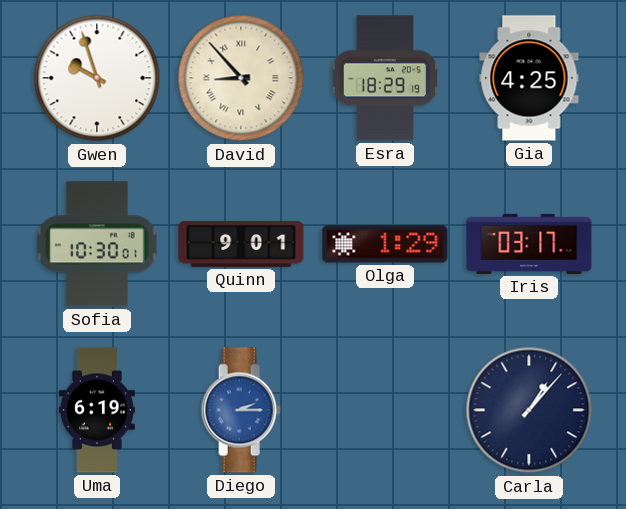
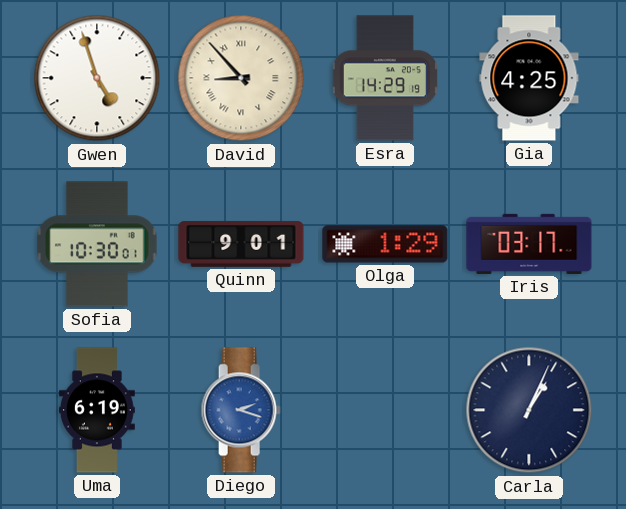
Gwen: 9:57 -> 4:57 (97, 78)
Esra: 18:29 -> 14:29 (385, 78)
Diego: 2:15 -> 2:18 (241, 410)
Carla: 1:07 -> 1:04 (529, 410)
